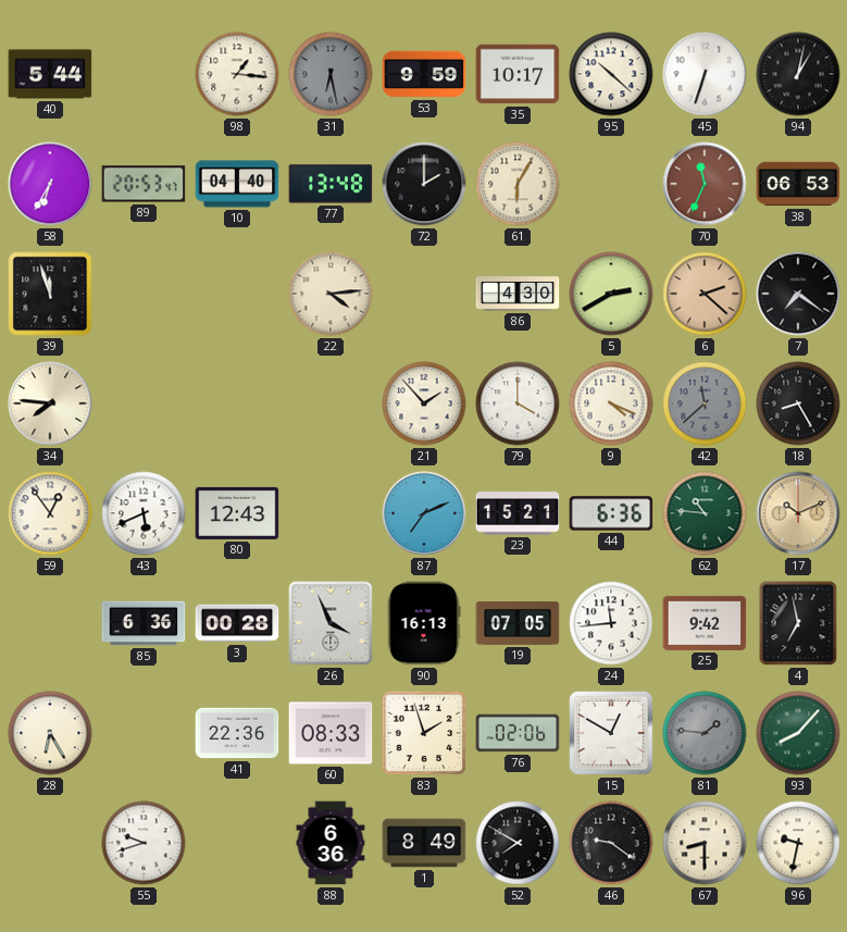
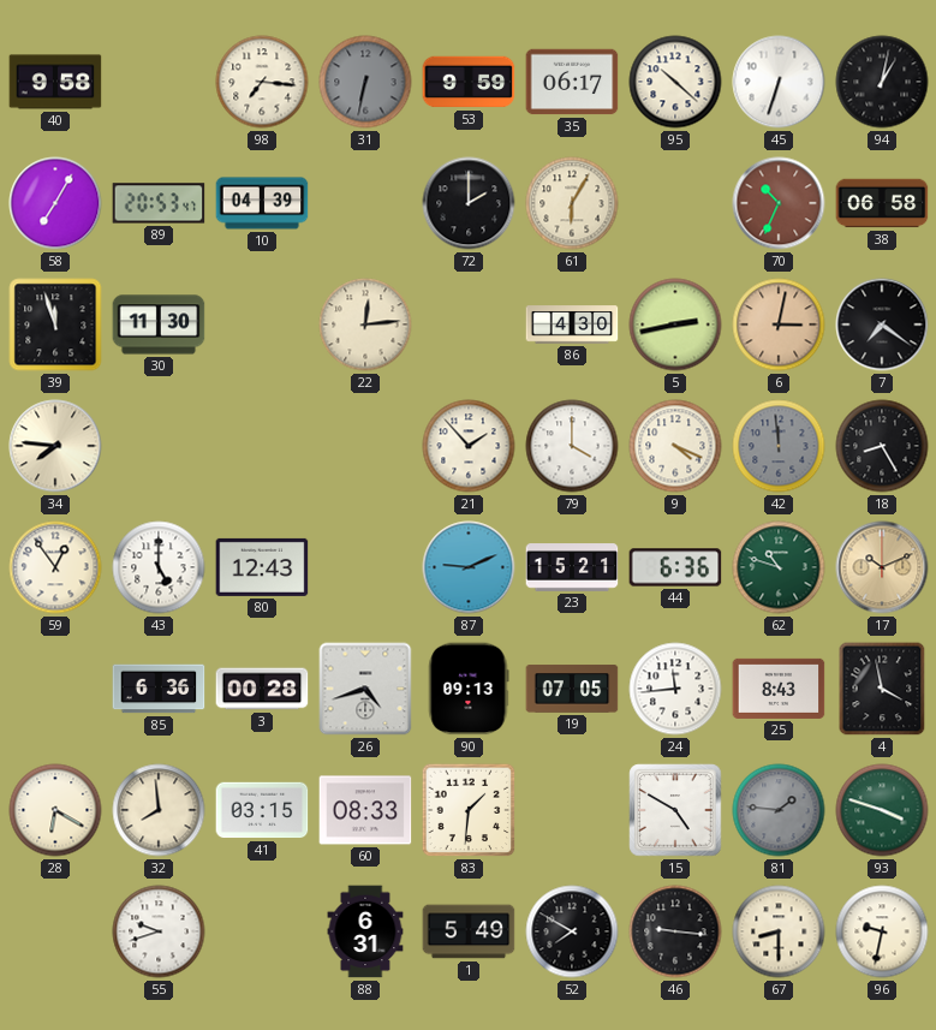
40: 5:44 -> 9:58 (55, 82)
98: 1:16 -> 7:16 (262, 82)
31: 6:28 -> 6:32 (365, 82)
35: 10:17 -> 06:17 (572, 82)
58: 6:35 -> 7:05 (55, 203)
10: 04:40 -> 04:39 (262, 203)
77: 13:48 -> none (331, 184)
70: 11:34 -> 10:34 (779, 203)
38: 06:53 -> 06:58 (882, 203)
30: none -> 11:30 (159, 325)
22: 4:14 -> 12:14 (365, 325)
5: 2:40 -> 2:43 (675, 325)
6: 2:22 -> 3:02 (779, 325)
42: 11:38 -> 11:59 (779, 446)
43: 5:41 -> 5:00 (159, 567)
87: 7:11 -> 9:11 (469, 567)
62: 10:46 -> 10:48 (779, 567)
26: 3:56 -> 4:42 (365, 689)
90: 16:13 -> 09:13 (469, 689)
25: 9:42 -> 8:43 (779, 689)
4: 6:58 -> 3:58 (882, 689)
28: 6:25 -> 6:20 (55, 810)
32: none -> 7:59 (159, 810)
41: 22:36 -> 03:15 (262, 810)
83: 1:57 -> 1:31 (469, 810)
76: 02:06 -> none (518, 733)
15: 12:50 -> 4:50 (675, 810)
93: 8:07 -> 3:48 (882, 810)
88: 6:36 -> 6:31 (365, 931)
1: 8:49 -> 5:49 (469, 931)
46: 9:21 -> 9:16 (675, 931)
